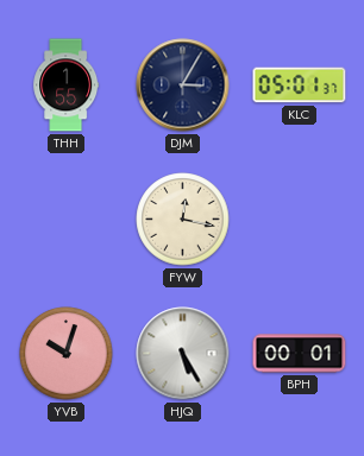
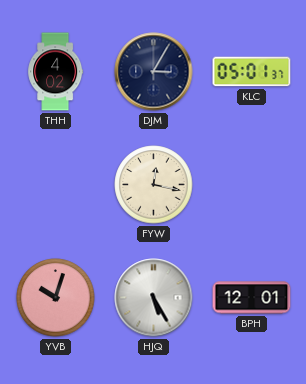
THH: 1:55 -> 4:02 (56, 72)
BPH: 00:01 -> 12:01 (252, 298)
